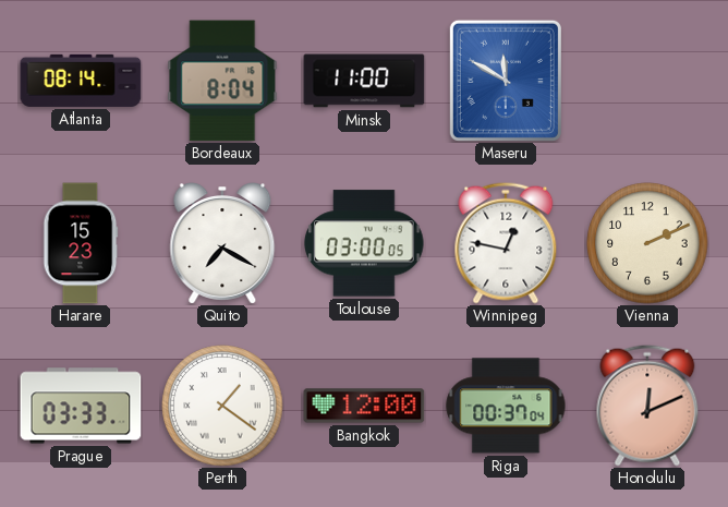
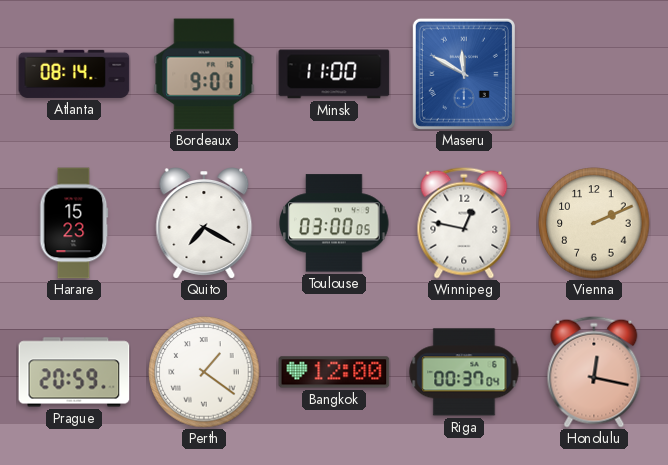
Bordeaux: 8:04 -> 9:01 (204, 74)
Prague: 03:33 -> 20:59 (74, 372)
Honolulu: 12:11 -> 12:17 (594, 372)
